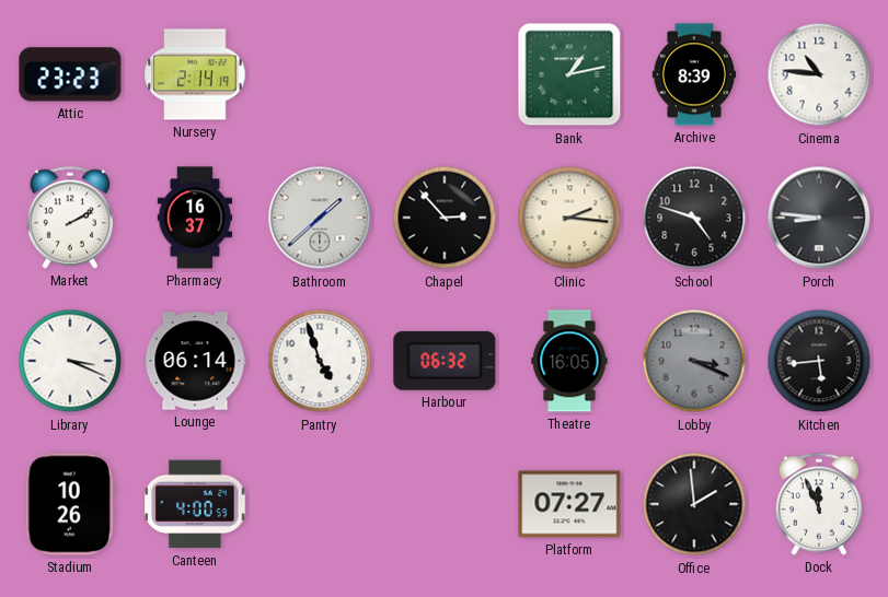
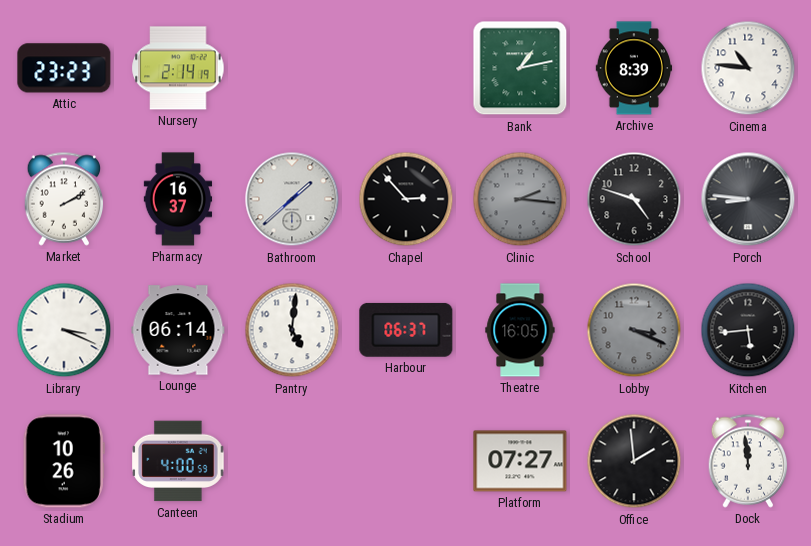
Clinic dial: cream -> grey (520, 199)
Pantry: 4:57 -> 5:01 (292, 330)
Harbour: 06:32 -> 06:37 (406, 330)
Dock: 11:56 -> 11:59 (748, 461)
